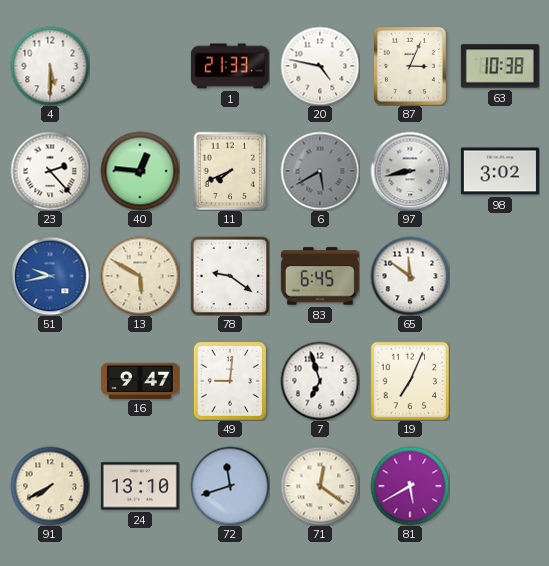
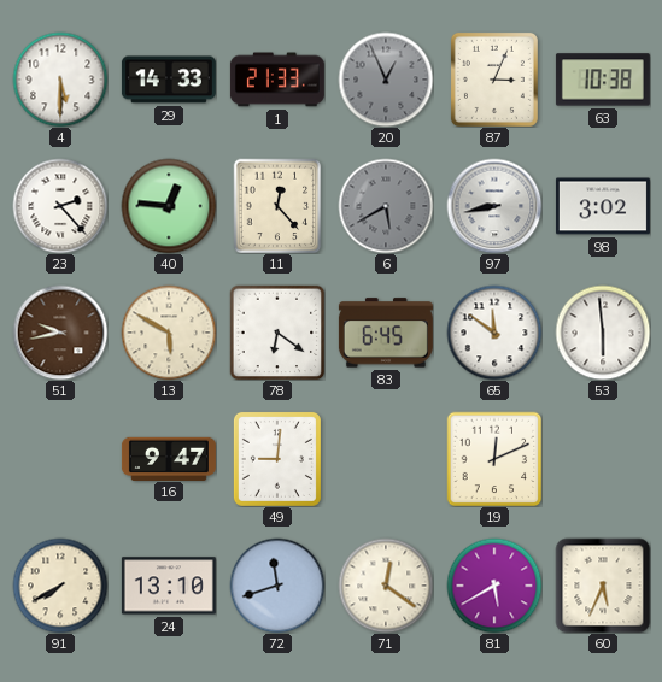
29: none -> 14:33 (169, 80)
20: 4:47 -> 12:56 (386, 80)
20 dial: white -> grey (386, 80)
11: 7:41 -> 12:23 (277, 206)
51 dial: blue -> brown (60, 333)
78: 9:21 -> 6:21 (277, 333)
53: none -> 5:59 (603, 333)
7: 6:57 -> none (320, 381)
19: 7:04 -> 12:11 (494, 459)
60: none -> 5:34 (603, 586)
